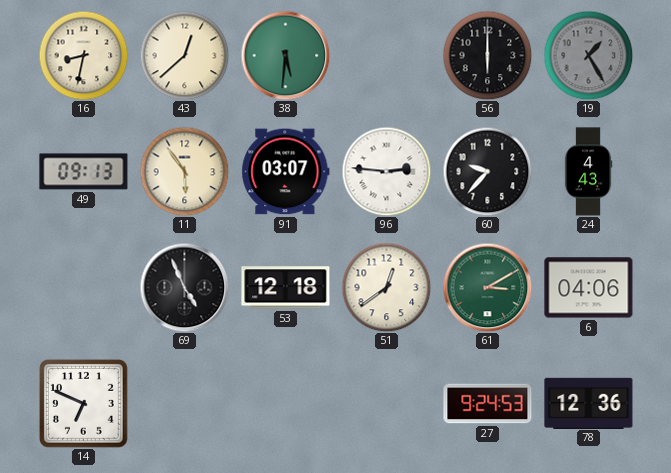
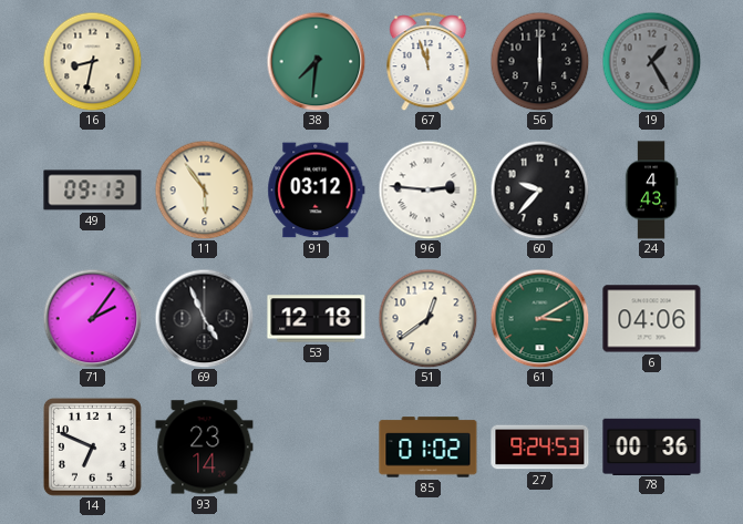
43: 12:38 -> none (184, 55)
38: 5:31 -> 7:31 (316, 61)
67: none -> 11:57 (429, 62)
91: 03:07 -> 03:12 (317, 191)
71: none -> 2:06 (92, 318)
93: none -> 23:14 (205, 448)
85: none -> 01:02 (429, 448)
78: 12:36 -> 00:36 (652, 446)
